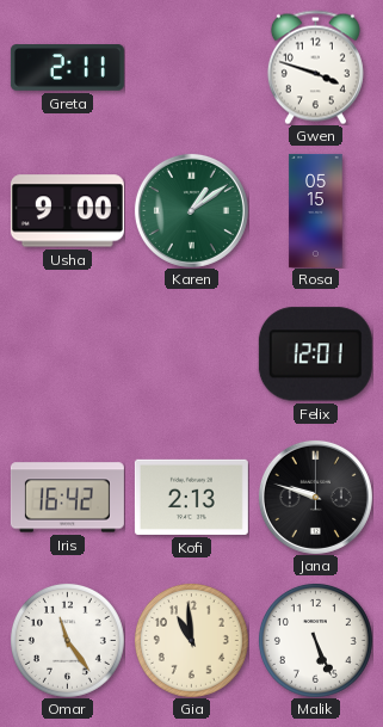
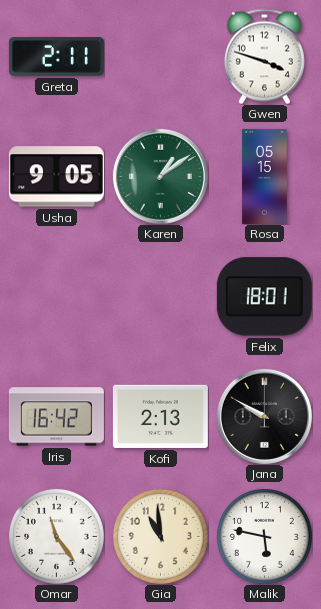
Usha: 9:00 -> 9:05 (56, 177)
Felix: 12:01 -> 18:01 (264, 297)
Jana: 9:48 -> 9:50 (264, 416)
Malik: 5:26 -> 5:47 (264, 536)
